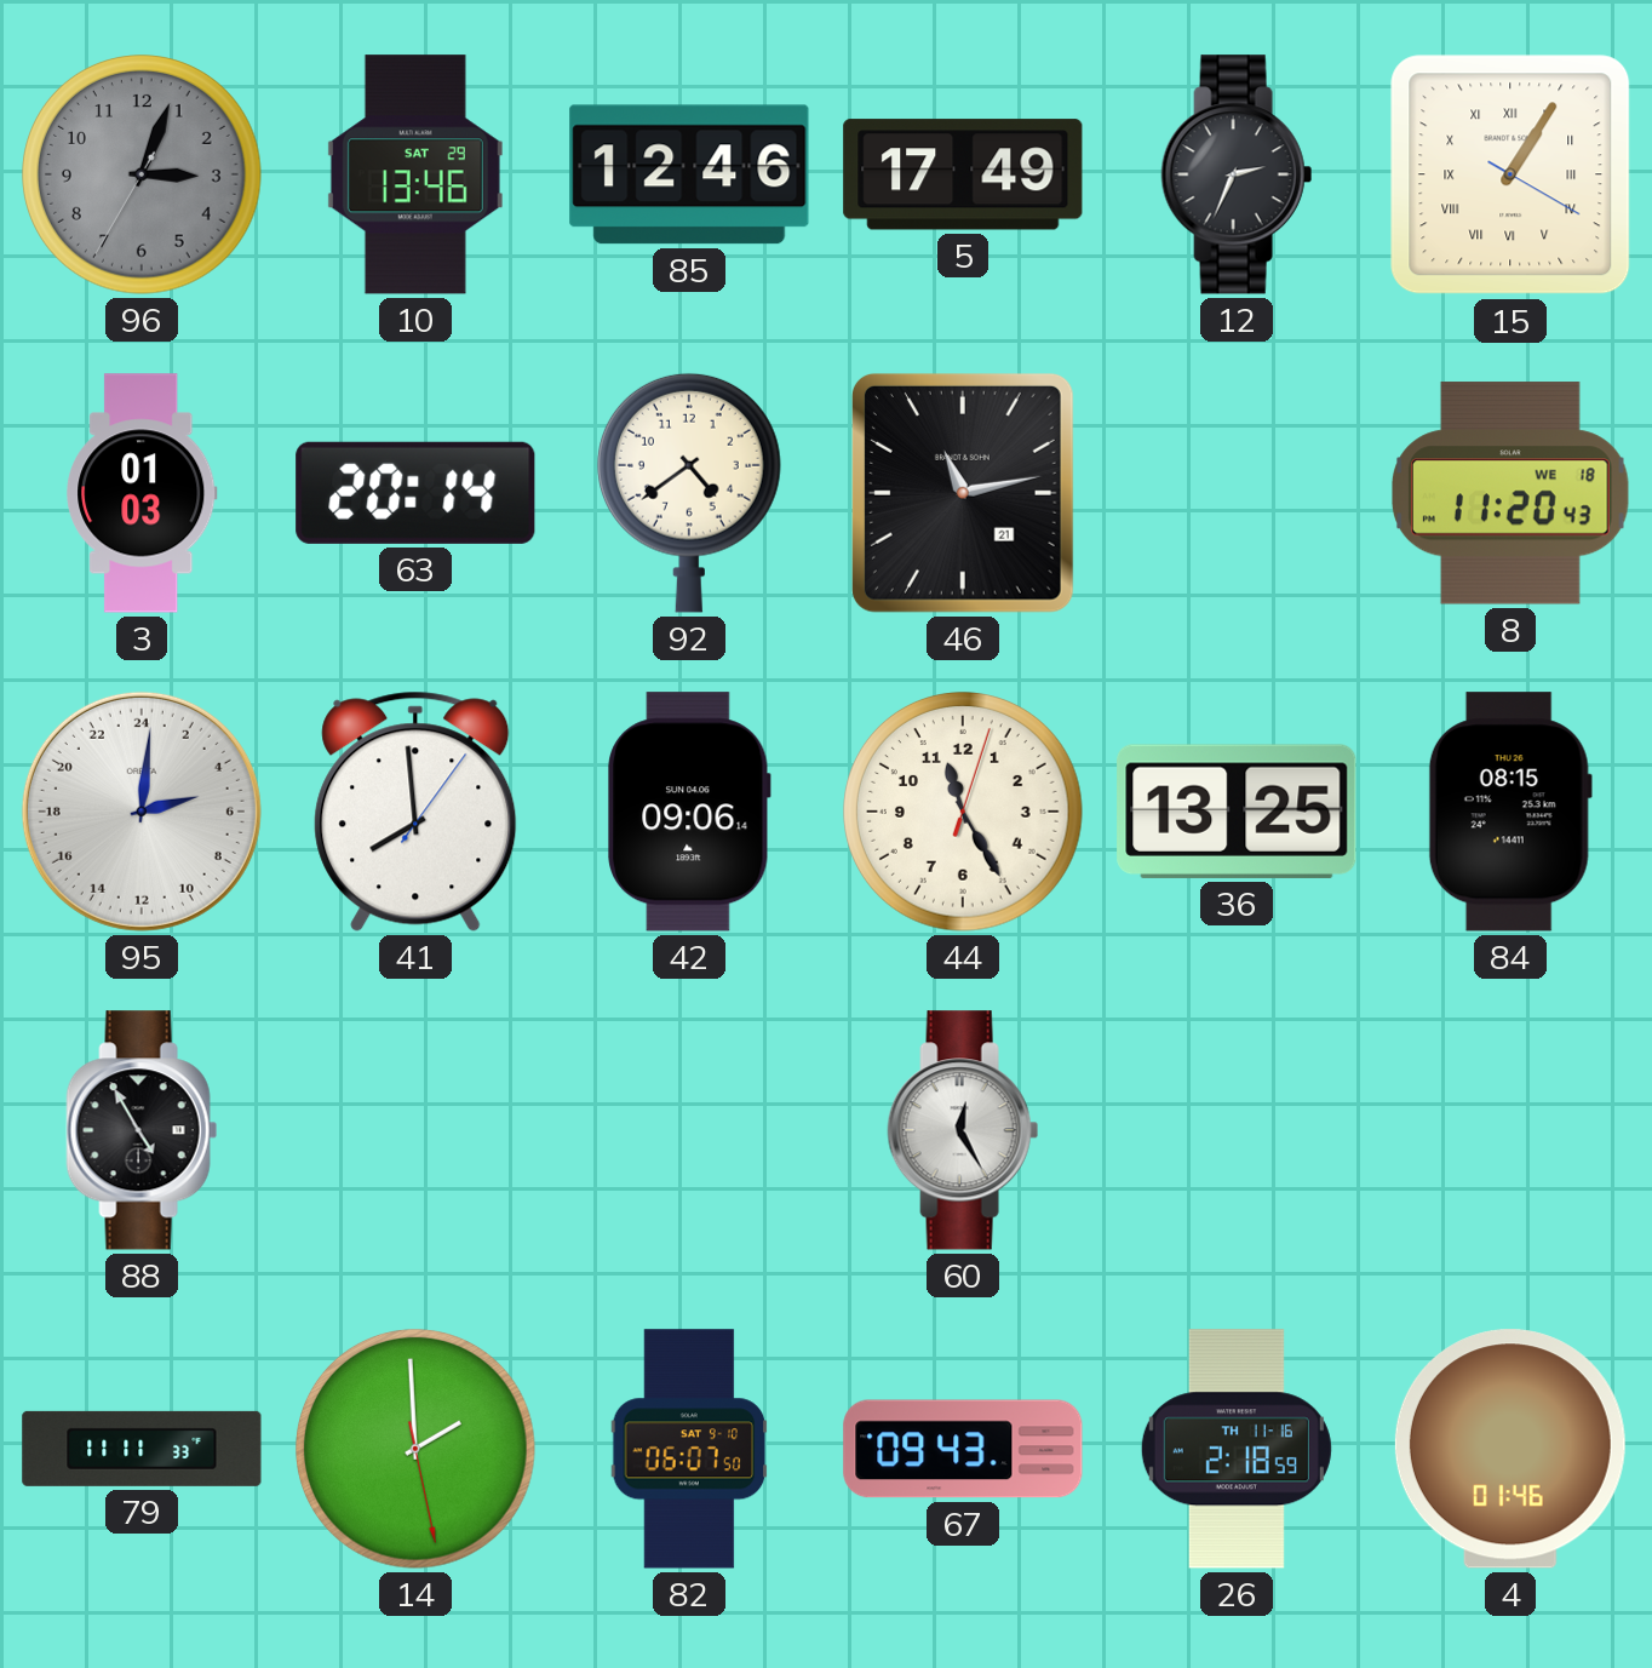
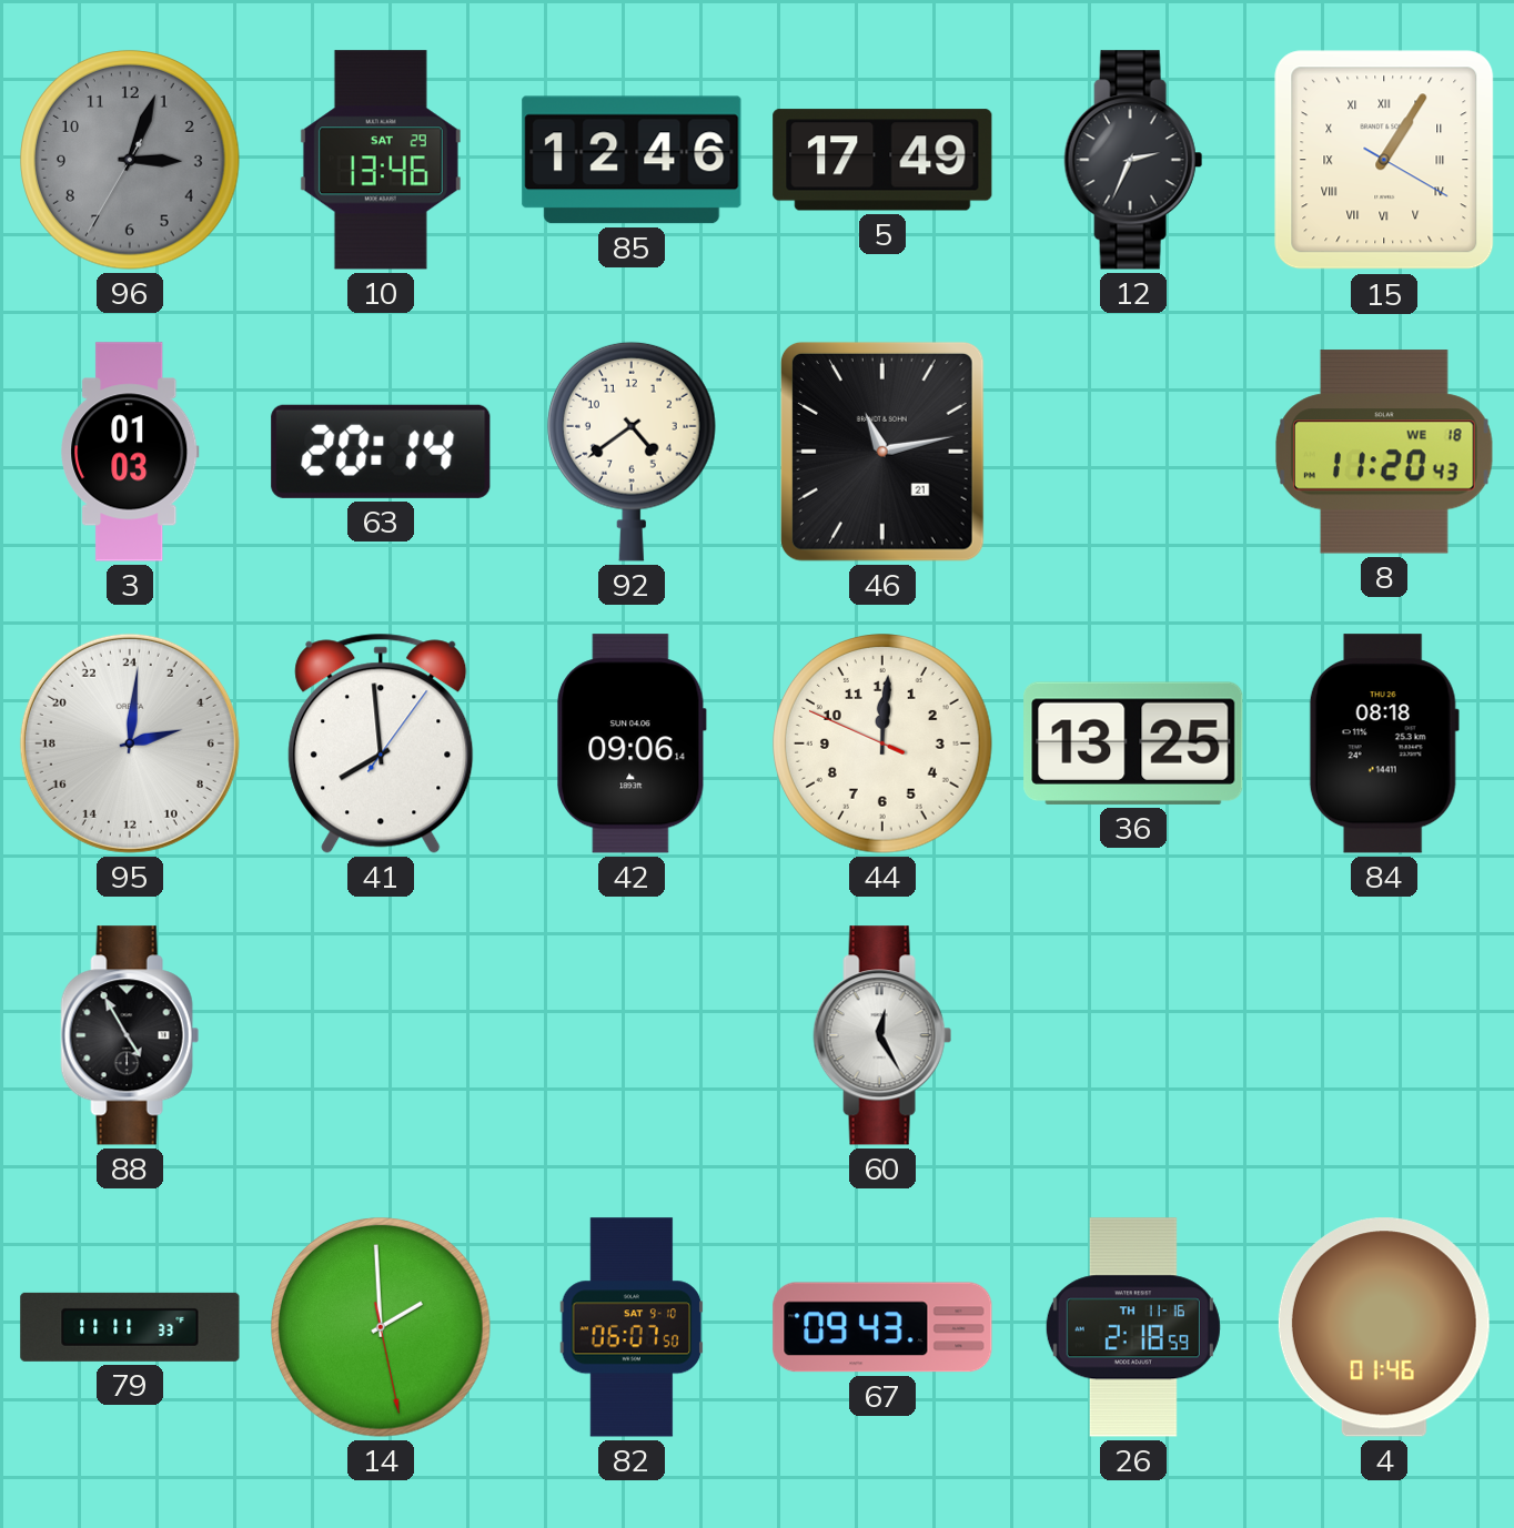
44: 11:25 -> 12:00 (882, 743)
84: 08:15 -> 08:18 (1384, 743)
